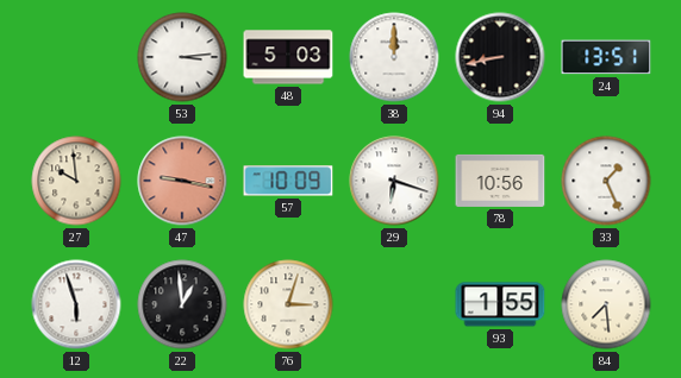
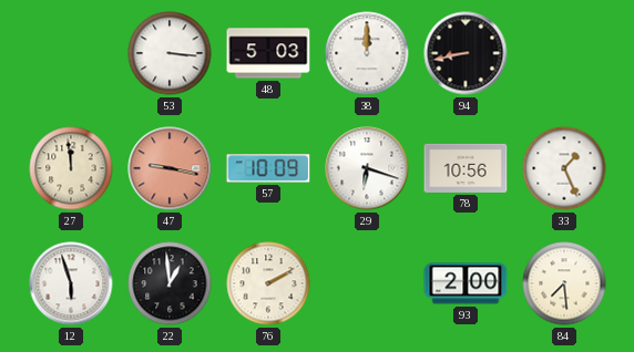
53: 3:14 -> 3:16 (170, 53)
24: 13:51 -> none (606, 57)
27: 9:59 -> 11:59 (71, 168)
76: 3:03 -> 2:10 (268, 283)
93: 1:55 -> 2:00 (466, 283)
